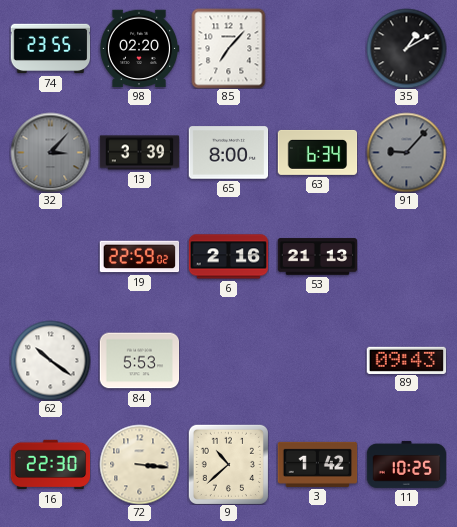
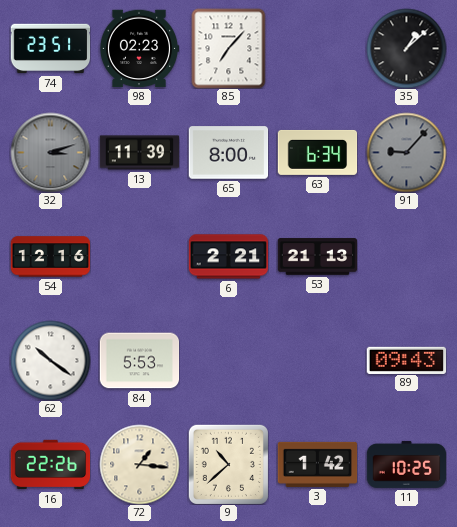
74: 23:55 -> 23:51 (50, 49)
98: 02:20 -> 02:23 (139, 49)
35: 1:10 -> 1:08 (406, 48)
32: 3:07 -> 3:12 (50, 152)
13: 3:39 -> 11:39 (139, 153)
54: none -> 12:16 (50, 257)
19: 22:59 -> none (139, 257)
6: 2:16 -> 2:21 (228, 257)
16: 22:30 -> 22:26 (50, 465)
72: 3:16 -> 1:16 (139, 464)
